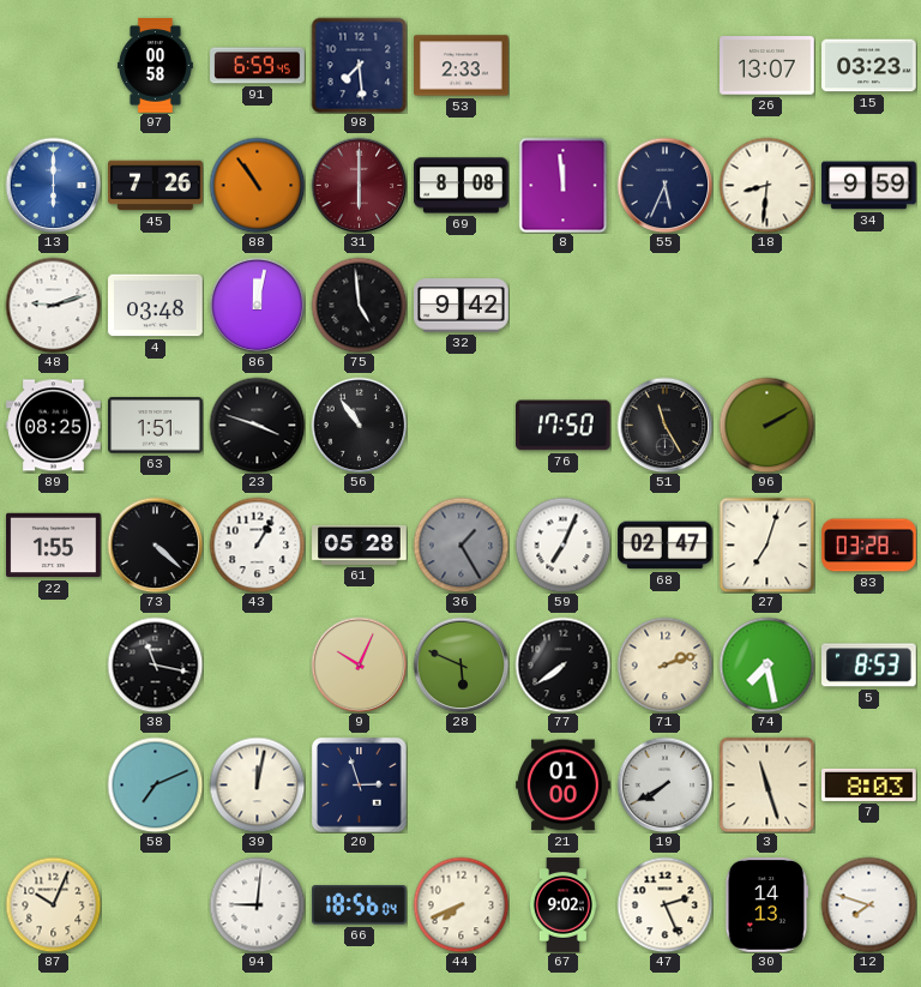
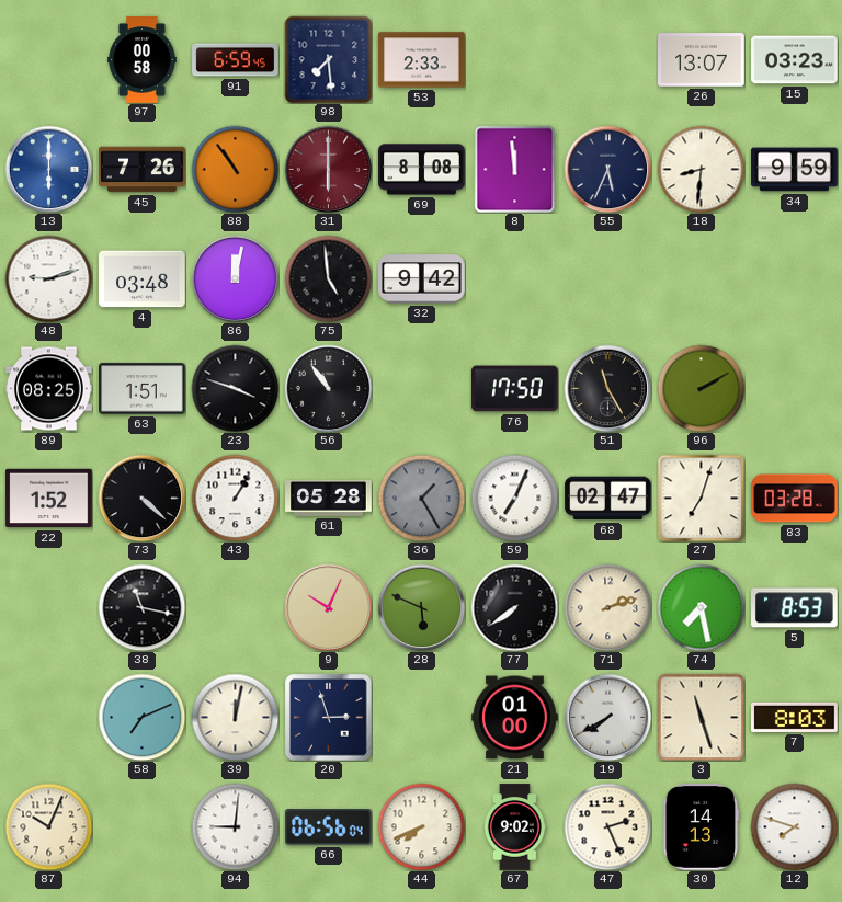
22: 1:55 -> 1:52 (49, 499)
66: 18:56 -> 06:56 (329, 827)
